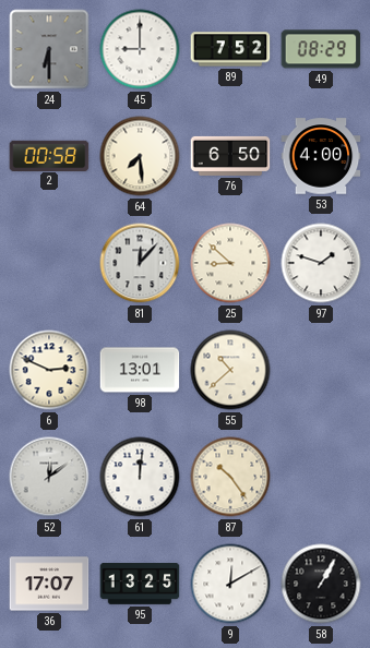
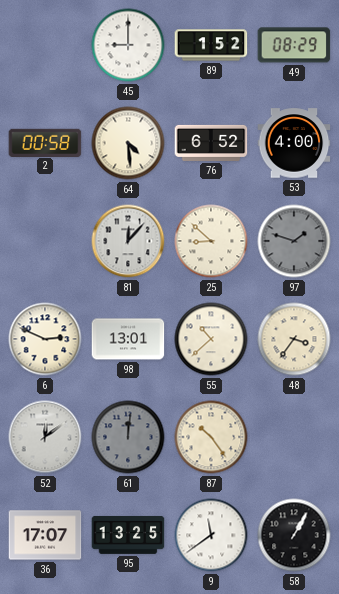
24: 6:30 -> none (49, 49)
89: 7:52 -> 1:52 (211, 45)
64: 7:29 -> 4:29 (128, 143)
76: 6:50 -> 6:52 (211, 143)
97 dial: white -> grey (294, 241)
48: none -> 3:36 (294, 339)
61 dial: white -> grey (128, 437)
9: 12:10 -> 11:39 (211, 535)
